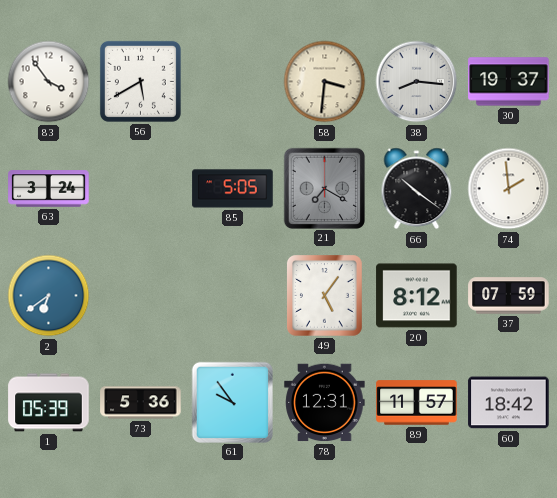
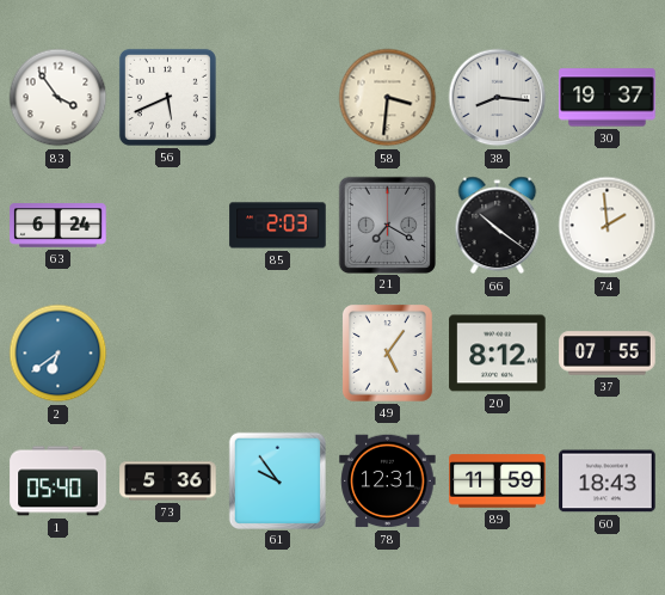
56: 5:40 -> 5:41 (167, 97)
63: 3:24 -> 6:24 (59, 226)
85: 5:05 -> 2:03 (278, 226)
37: 07:59 -> 07:55 (608, 354)
1: 05:39 -> 05:40 (59, 481)
89: 11:57 -> 11:59 (498, 481)
60: 18:42 -> 18:43 (608, 481)
